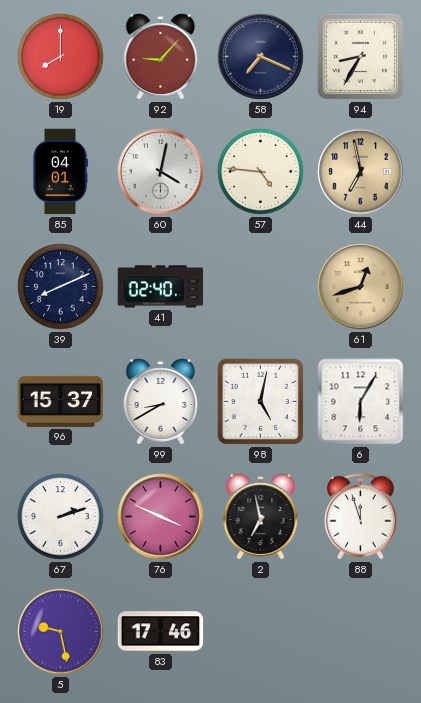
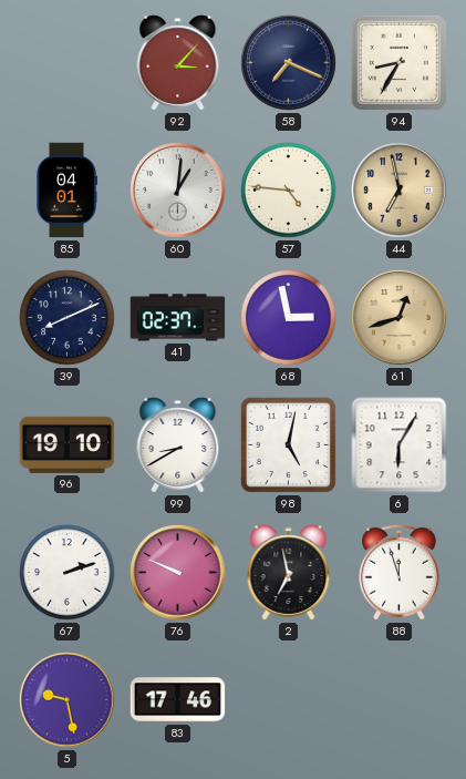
19: 8:00 -> none (61, 57)
92: 9:07 -> 3:07 (178, 63)
60: 4:02 -> 1:01 (178, 191)
41: 02:40 -> 02:37 (178, 318)
68: none -> 2:58 (289, 318)
96: 15:37 -> 19:10 (68, 444)
76: 3:49 -> 9:49 (178, 573)
